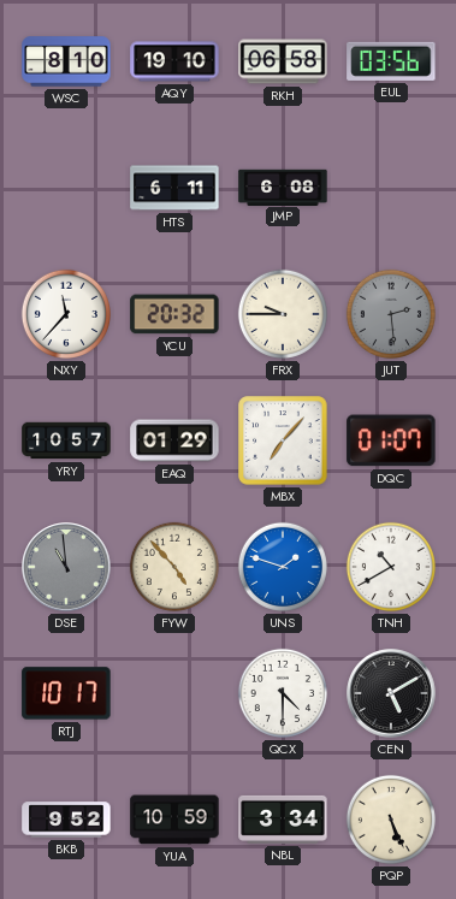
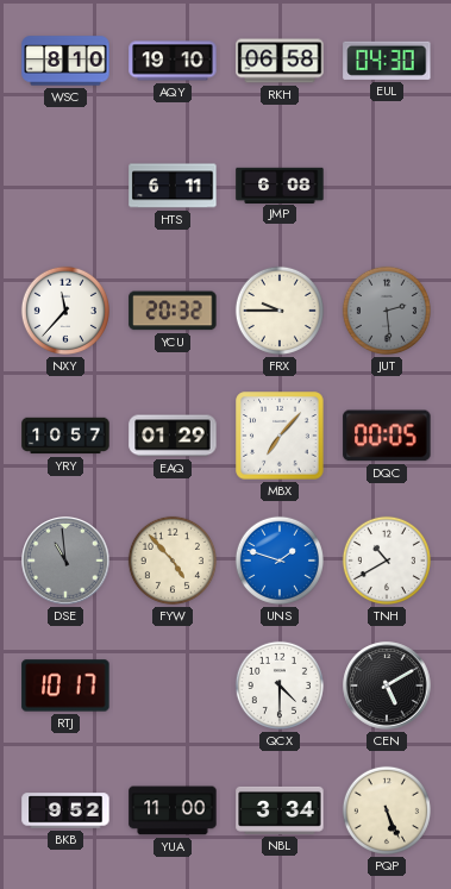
EUL: 03:56 -> 04:30 (387, 61)
DQC: 01:07 -> 00:05 (387, 436)
YUA: 10:59 -> 11:00 (173, 810)
